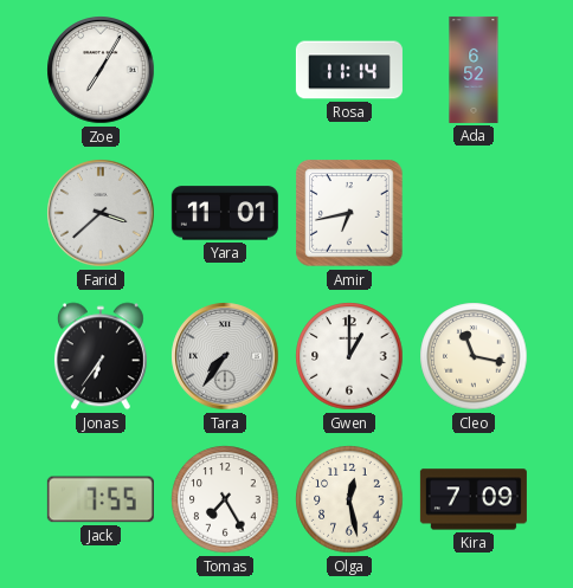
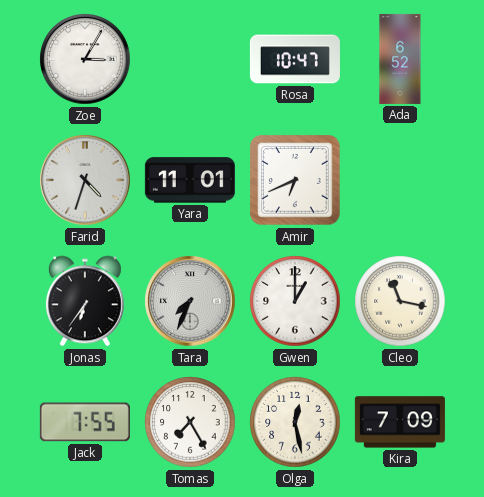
Zoe: 7:05 -> 3:05 (85, 59)
Rosa: 11:14 -> 10:47 (295, 59)
Farid: 3:38 -> 4:33 (85, 180)
Amir: 6:43 -> 6:41 (295, 180)
Tara: 7:36 -> 7:34 (190, 301)
